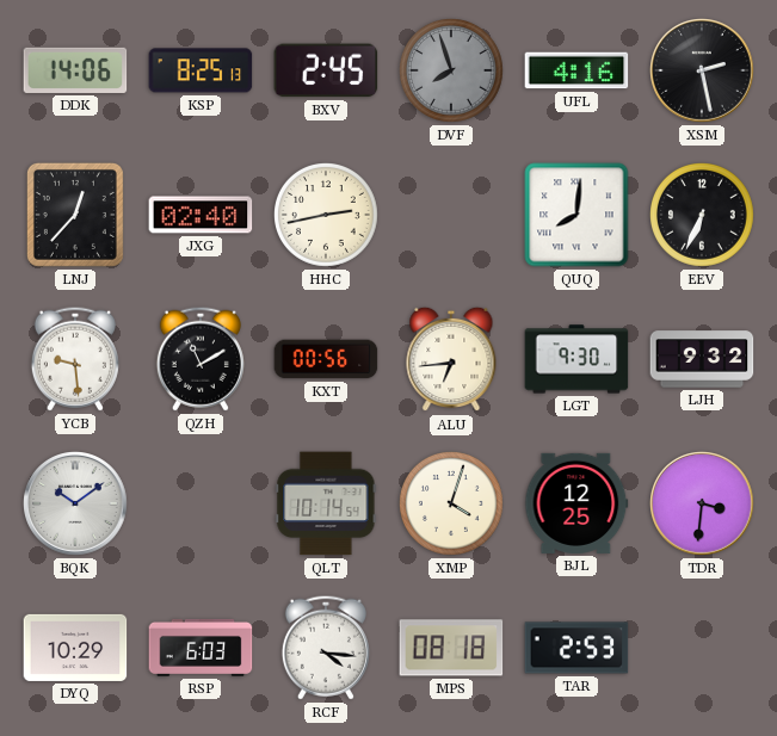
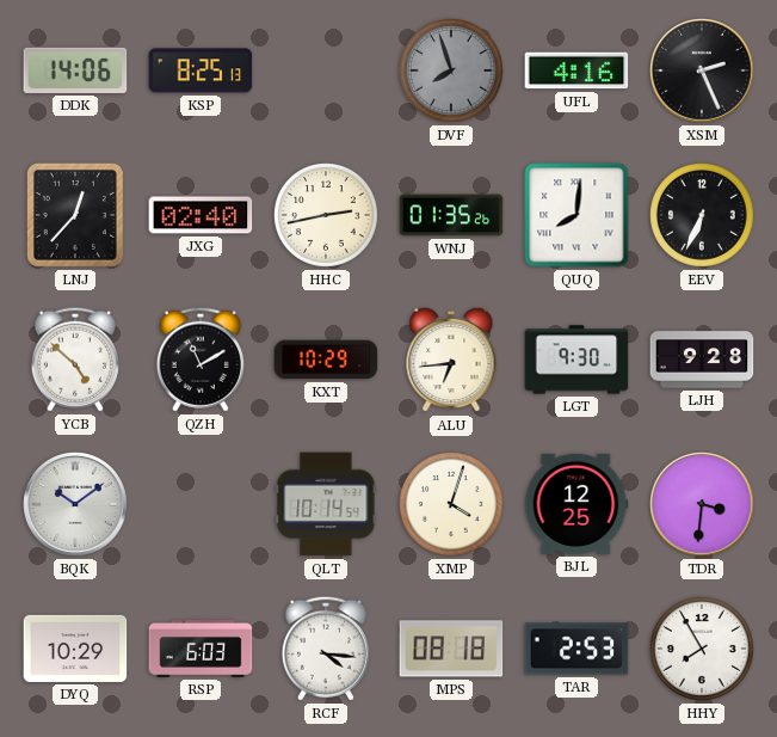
BXV: 2:45 -> none (326, 70)
XSM: 2:28 -> 2:26 (703, 72)
WNJ: none -> 01:35 (451, 215)
YCB: 9:29 -> 4:52 (75, 360)
KXT: 00:56 -> 10:29 (326, 360)
LJH: 9:32 -> 9:28 (702, 360)
HHY: none -> 7:55 (703, 650)
